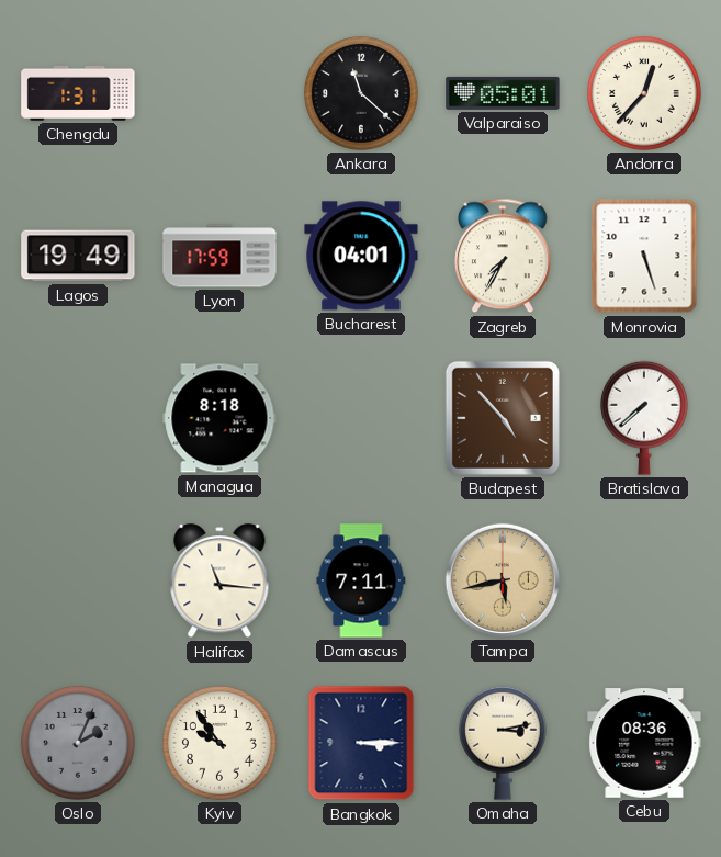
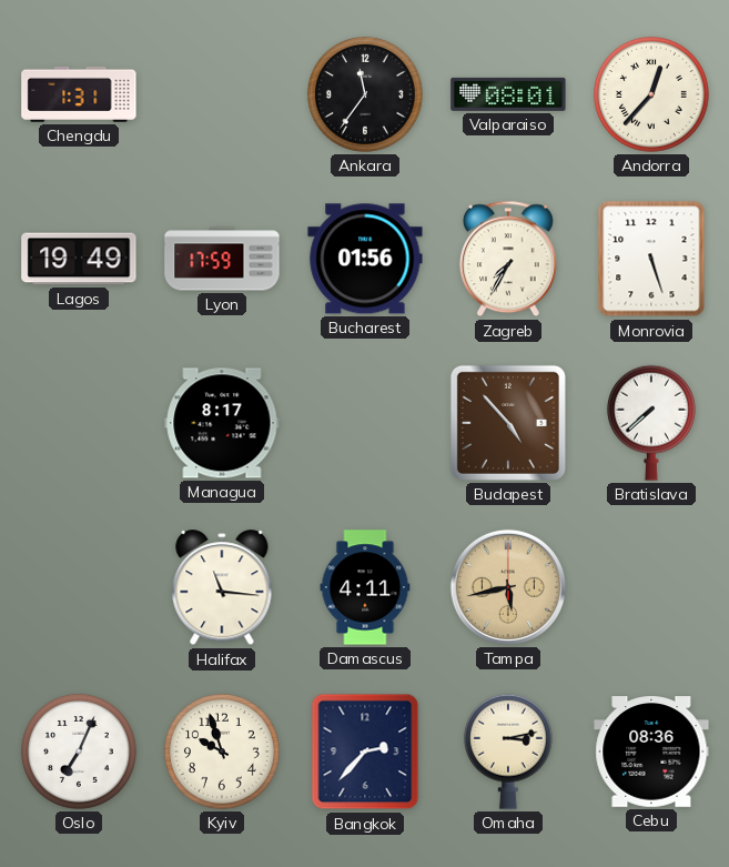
Ankara: 11:22 -> 11:36 (365, 94)
Valparaiso: 05:01 -> 08:01 (508, 94)
Bucharest: 04:01 -> 01:56 (365, 259)
Managua: 8:18 -> 8:17 (222, 423)
Damascus: 7:11 -> 4:11 (365, 587)
Oslo: 2:04 -> 7:04 (79, 752)
Oslo dial: grey -> white (79, 752)
Kyiv: 9:54 -> 9:57 (222, 752)
Bangkok: 3:15 -> 2:37 (365, 752)
